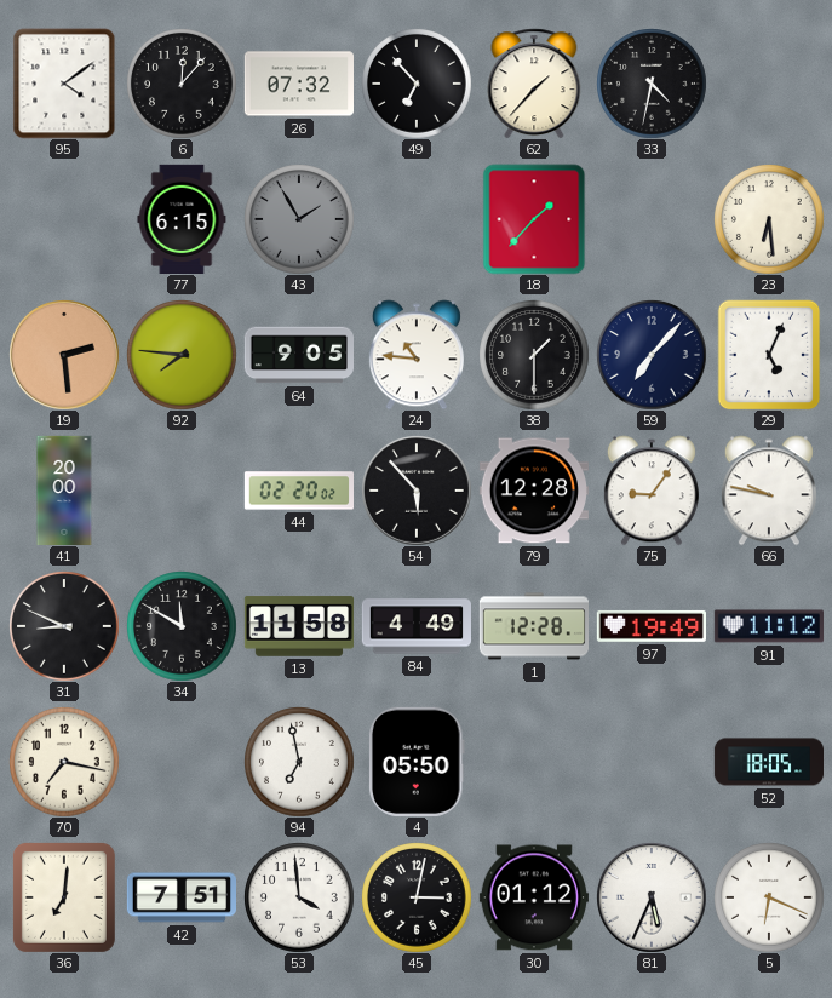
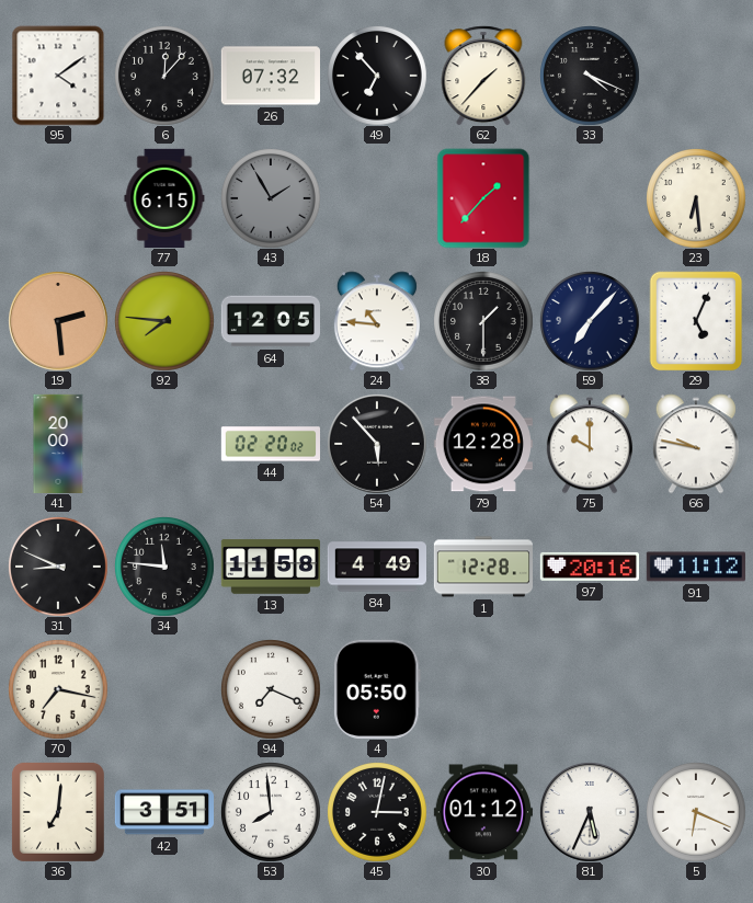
33: 4:32 -> 4:19 (590, 76)
64: 9:05 -> 12:05 (270, 321)
75: 9:06 -> 10:00 (590, 444)
34: 11:50 -> 11:46 (164, 567)
97: 19:49 -> 20:16 (589, 567)
94: 6:58 -> 7:19 (271, 689)
52: 18:05 -> none (768, 762)
42: 7:51 -> 3:51 (163, 812)
53: 3:59 -> 7:59 (271, 812)
